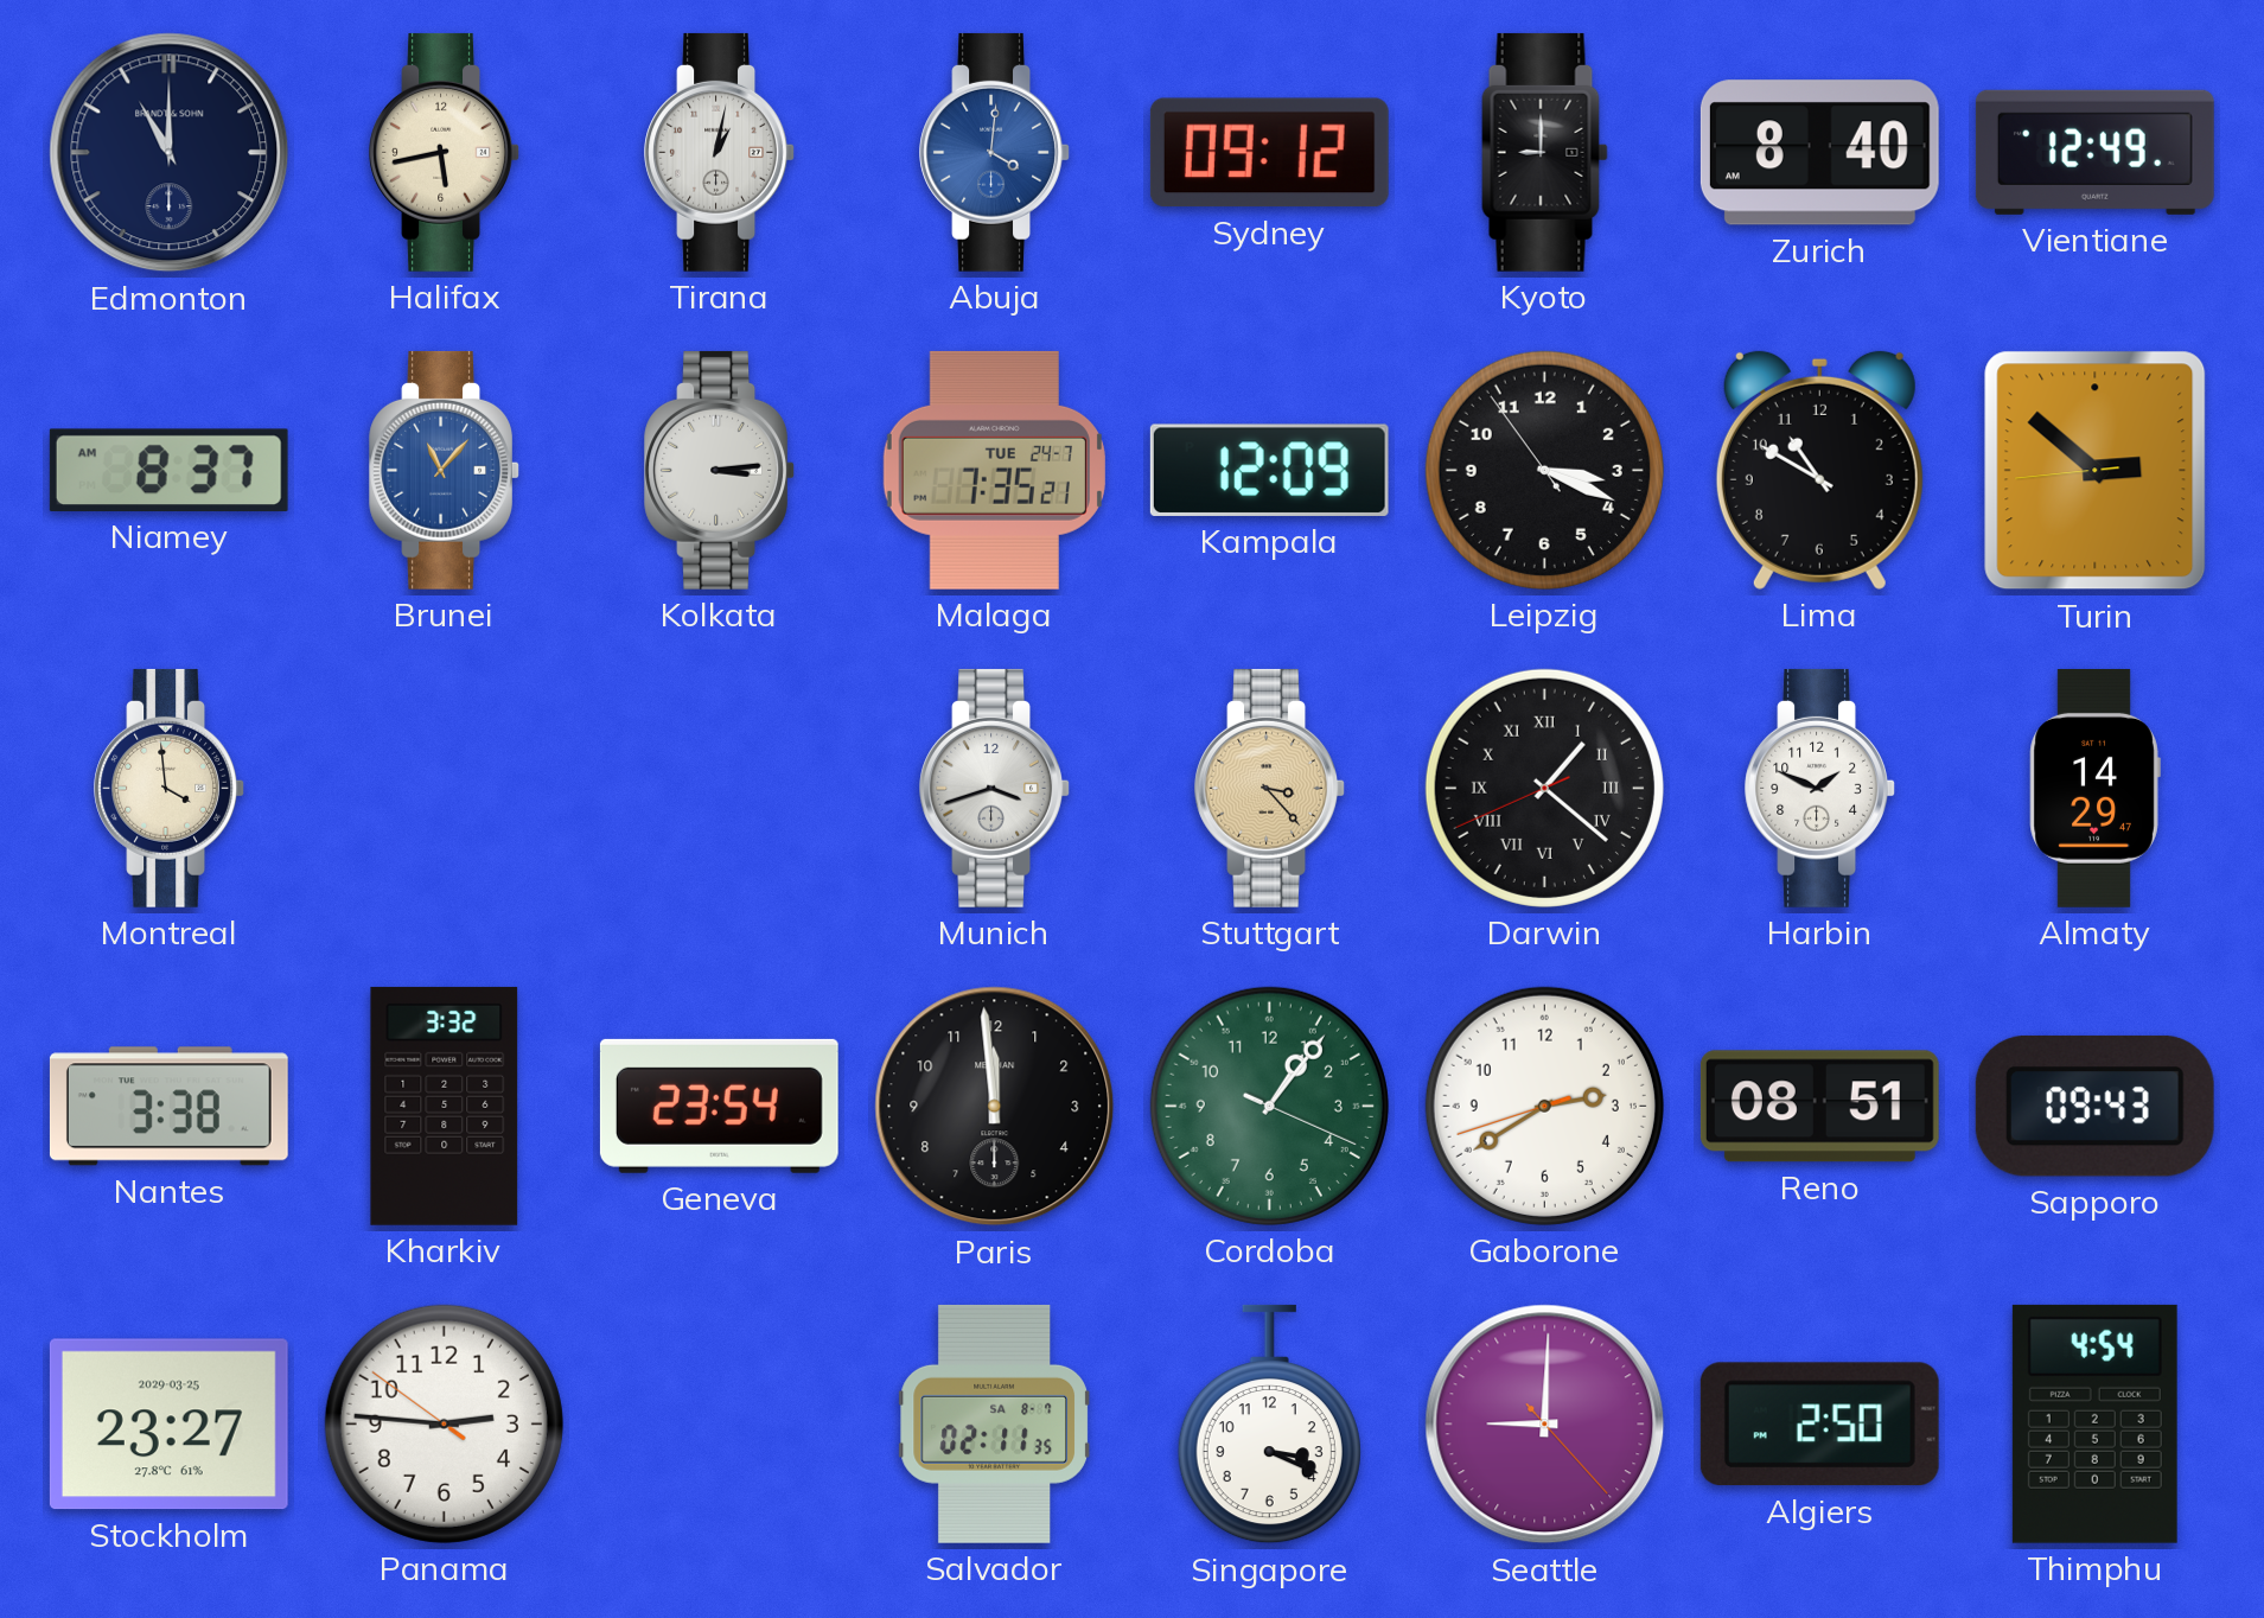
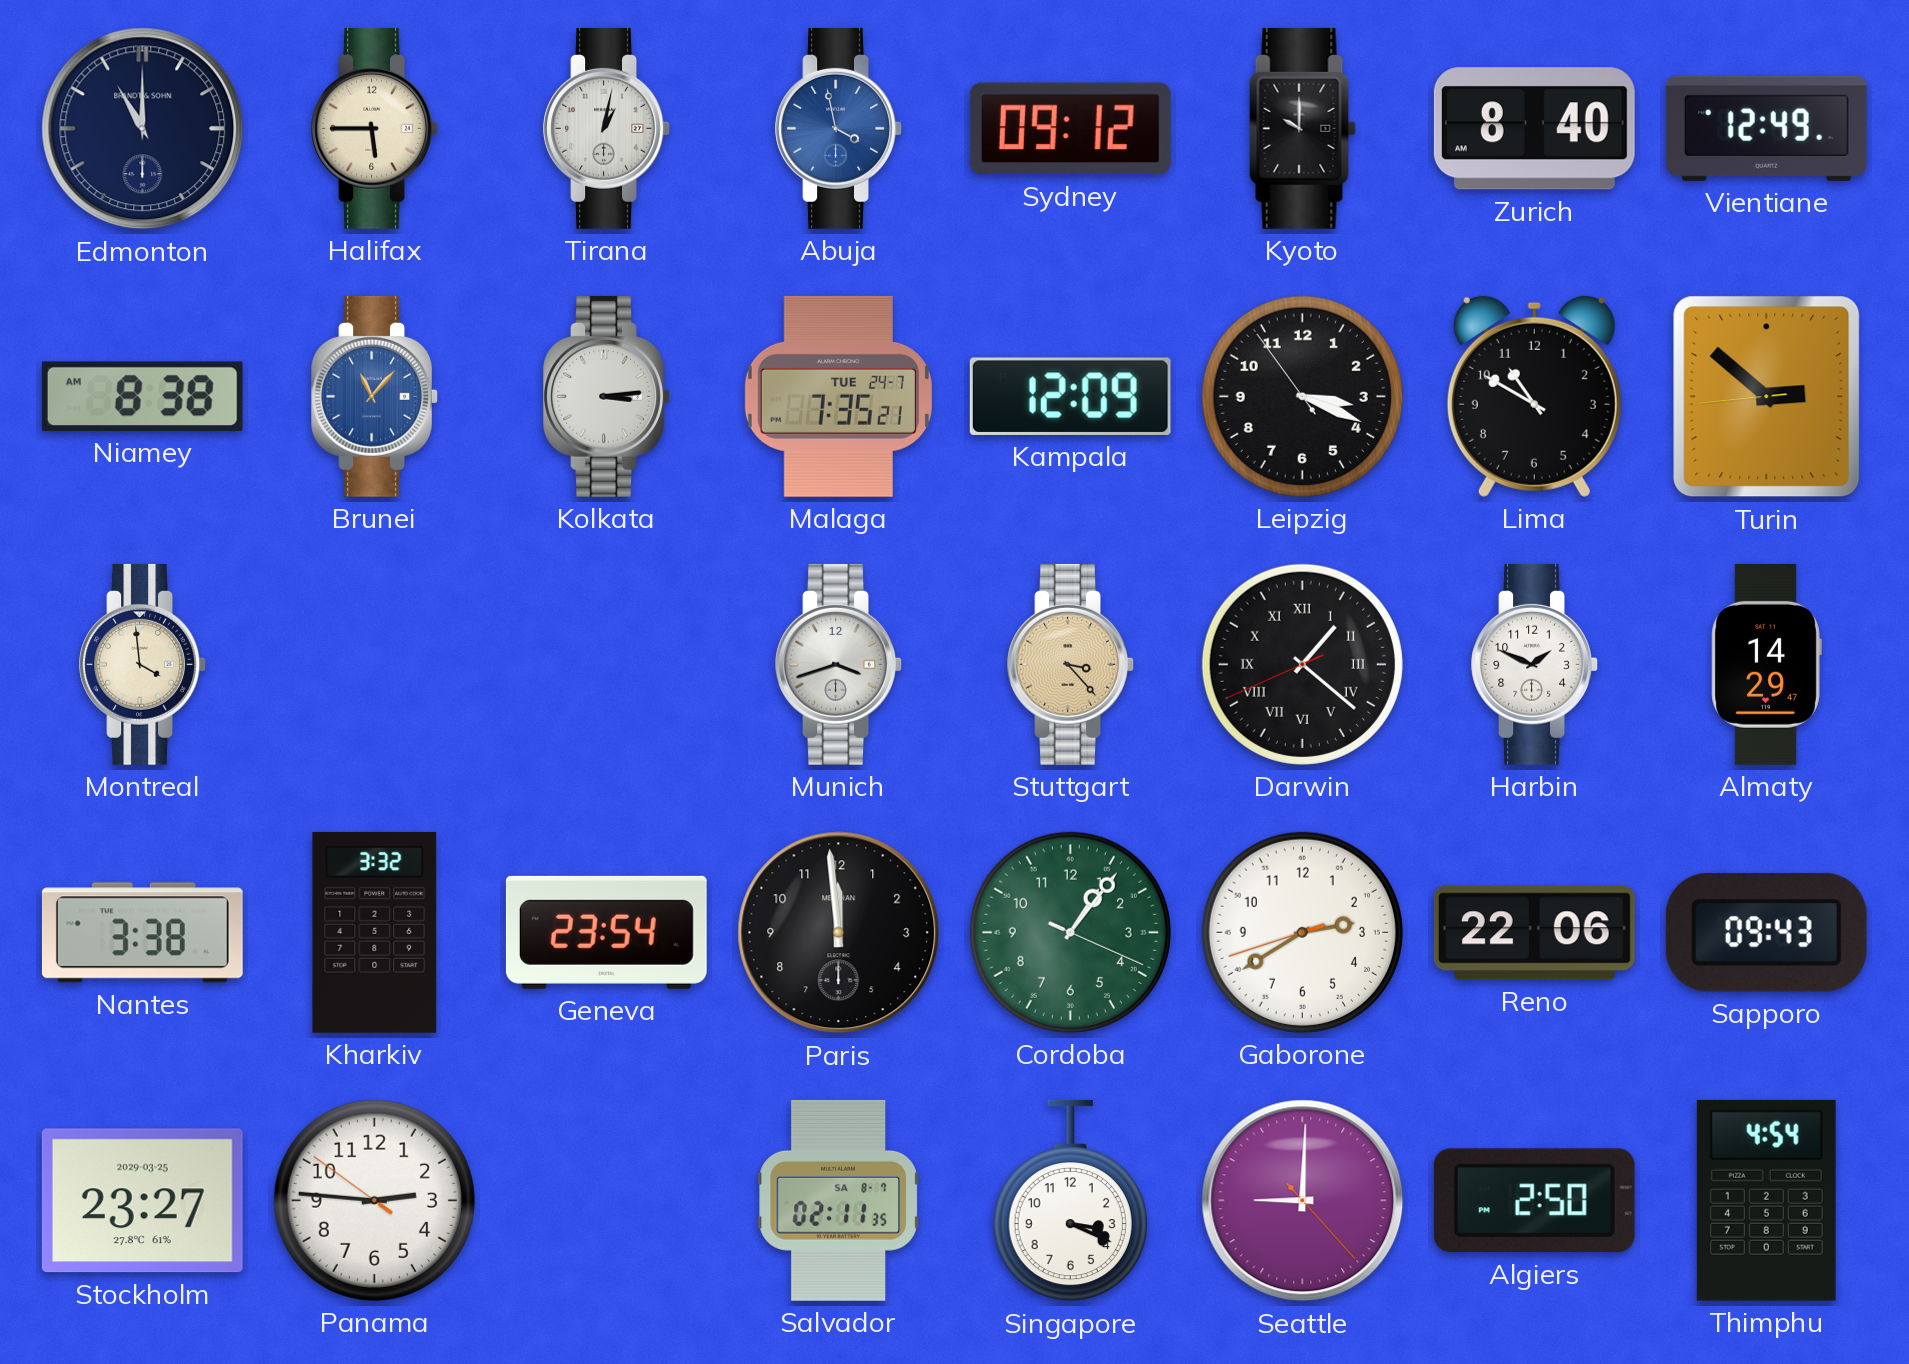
Halifax: 5:43 -> 5:45 (375, 128)
Abuja: 4:01 -> 3:58 (839, 128)
Kyoto: 9:00 -> 10:00 (1303, 128)
Niamey: 8:37 -> 8:38 (142, 396)
Reno: 08:51 -> 22:06 (1534, 933)
